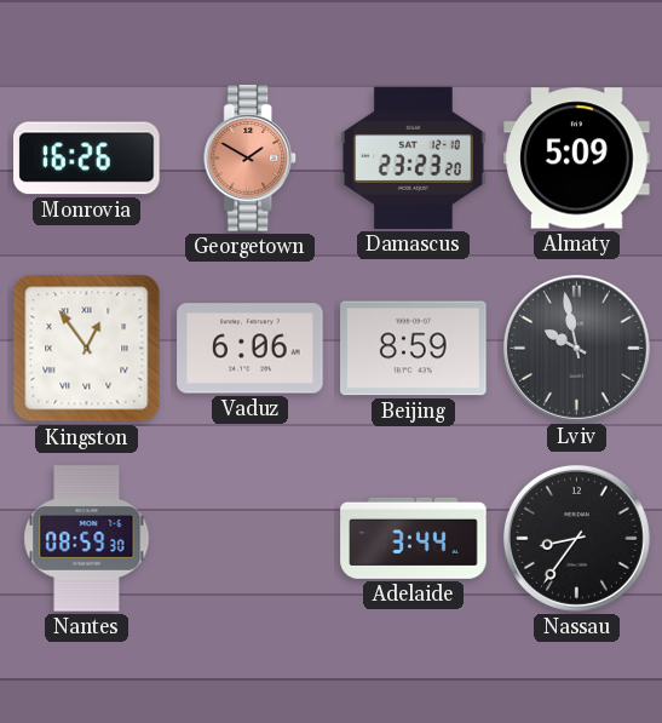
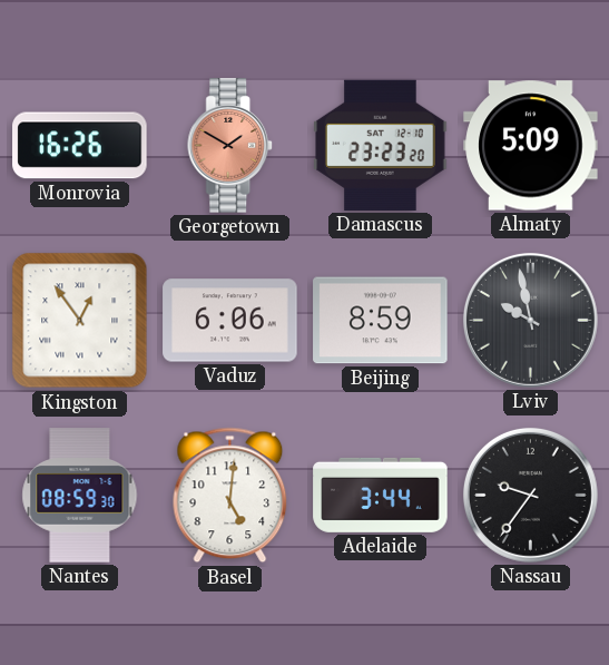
Basel: none -> 5:01 (230, 496)
Nassau: 8:36 -> 9:36 (530, 495)
